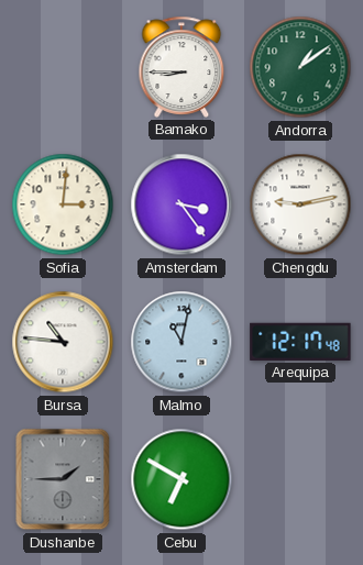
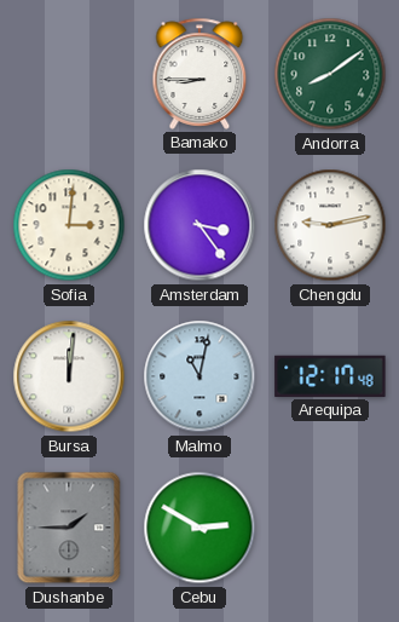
Andorra: 1:09 -> 8:09 (330, 74)
Bursa: 10:46 -> 12:01 (69, 376)
Cebu: 6:50 -> 2:50 (199, 528)
